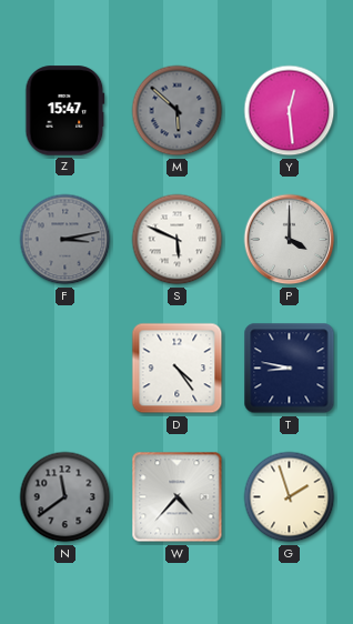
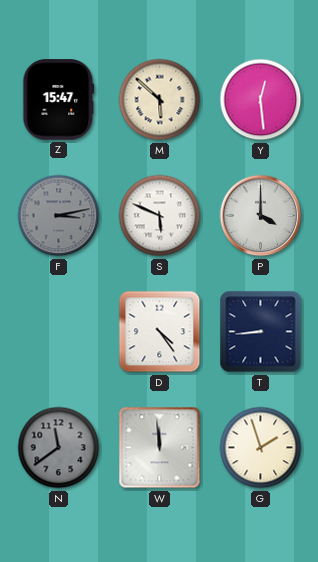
M dial: grey -> cream (160, 100)
T: 8:47 -> 8:44 (261, 332)
W: 4:37 -> 11:59 (160, 448)
